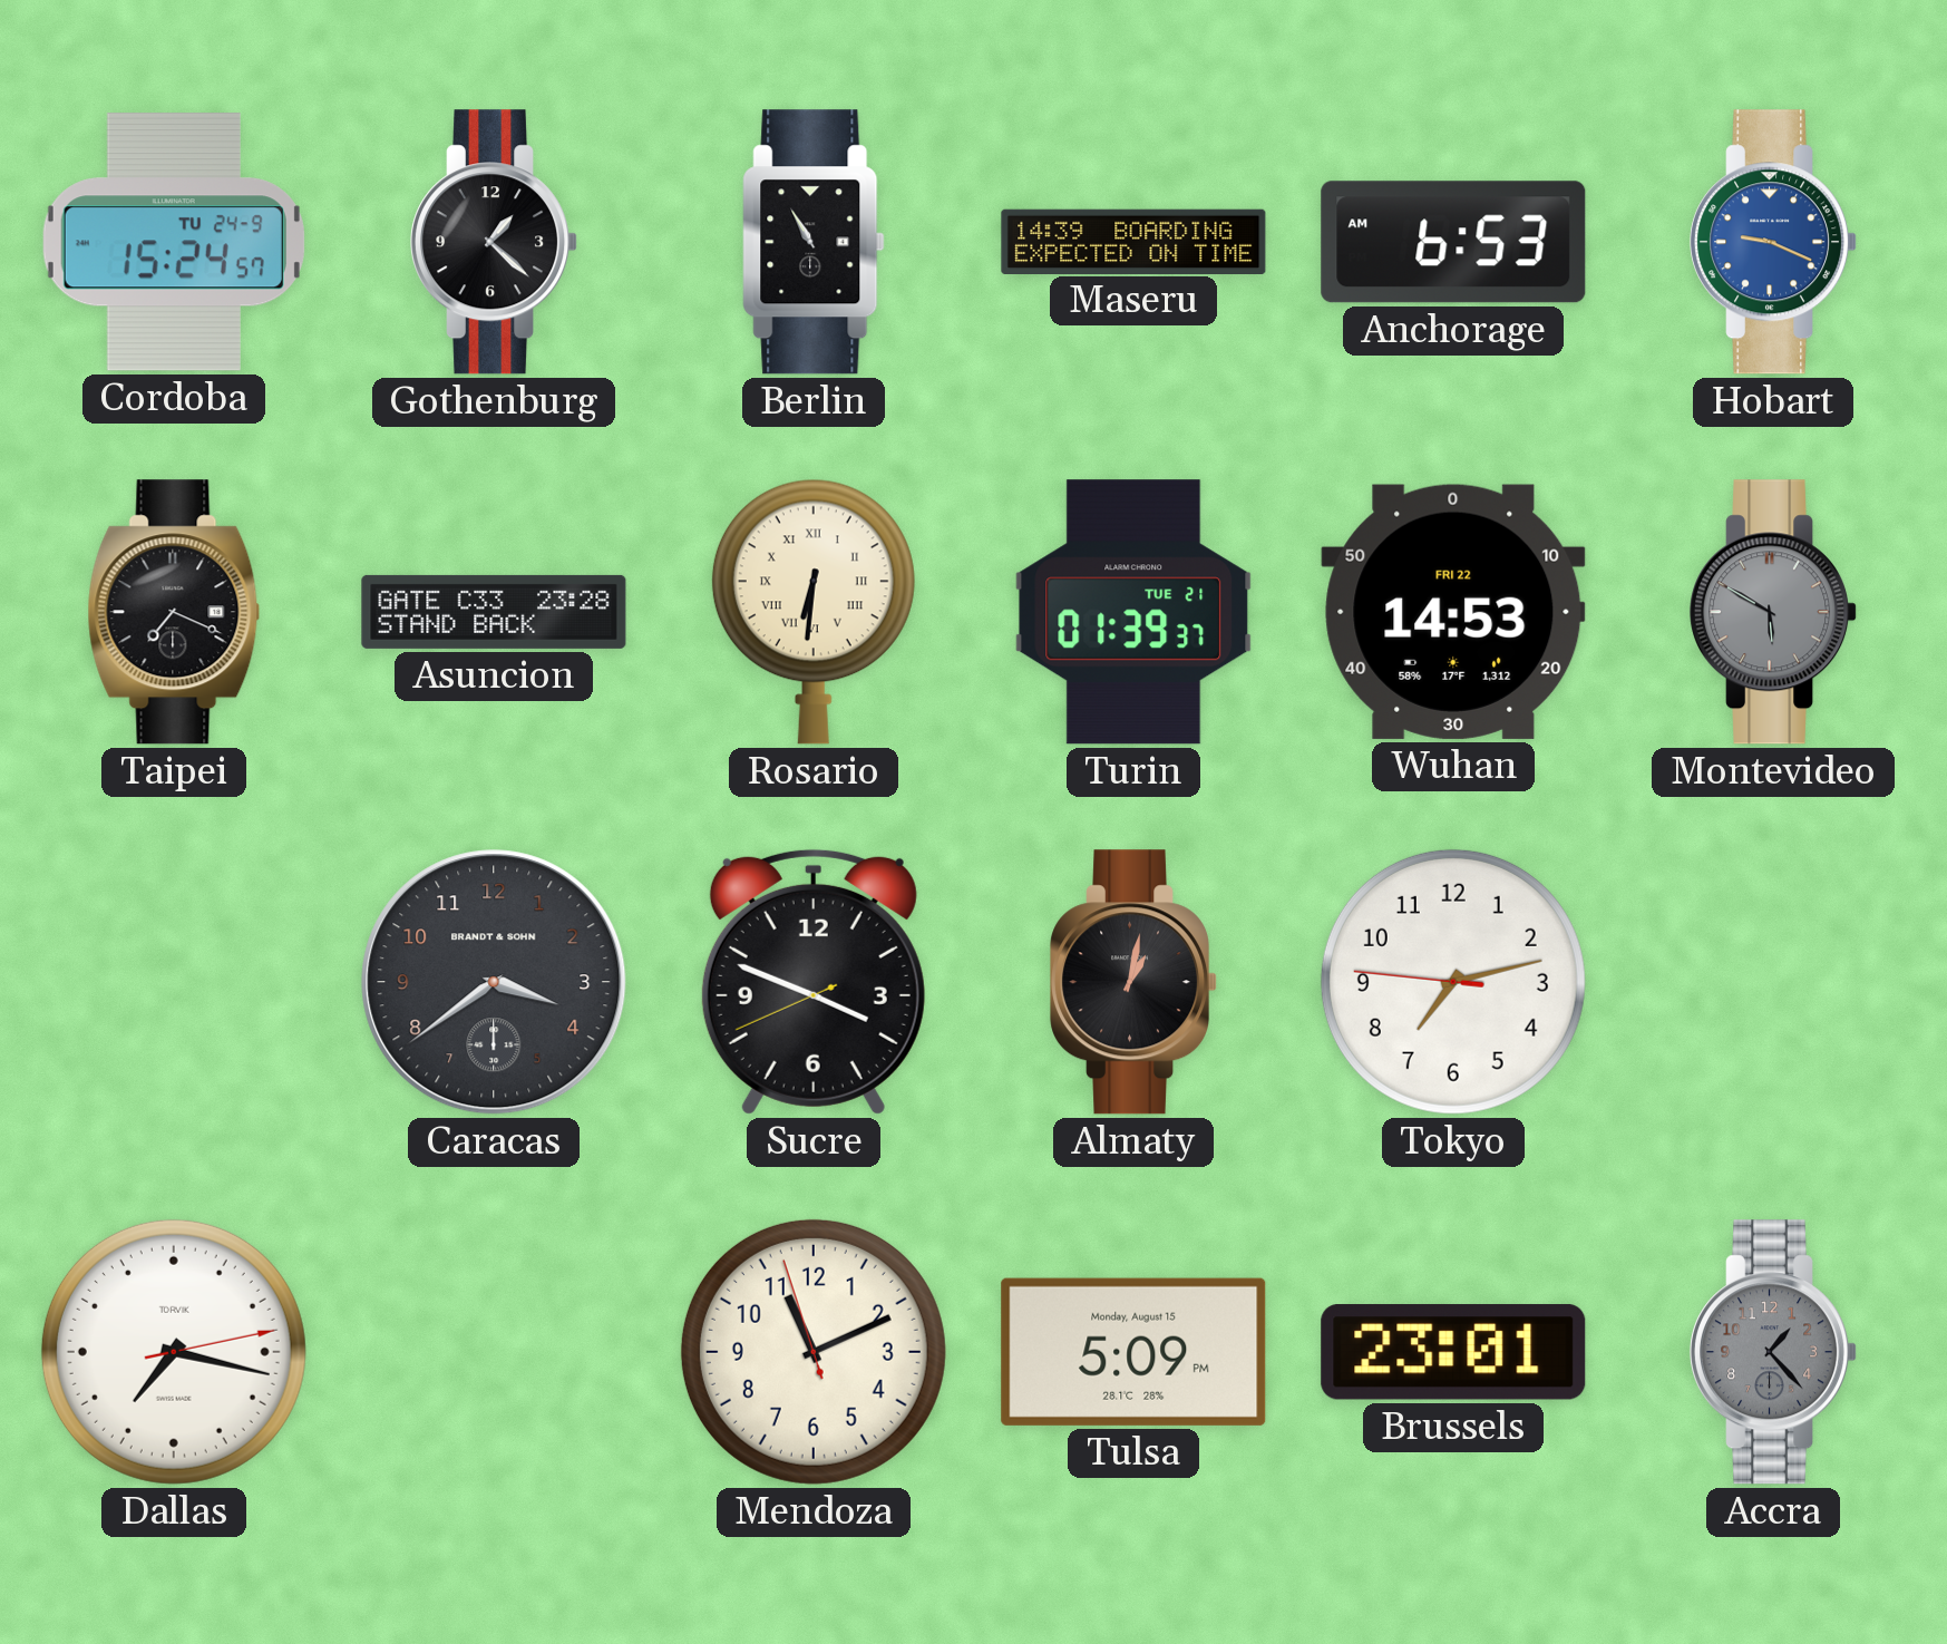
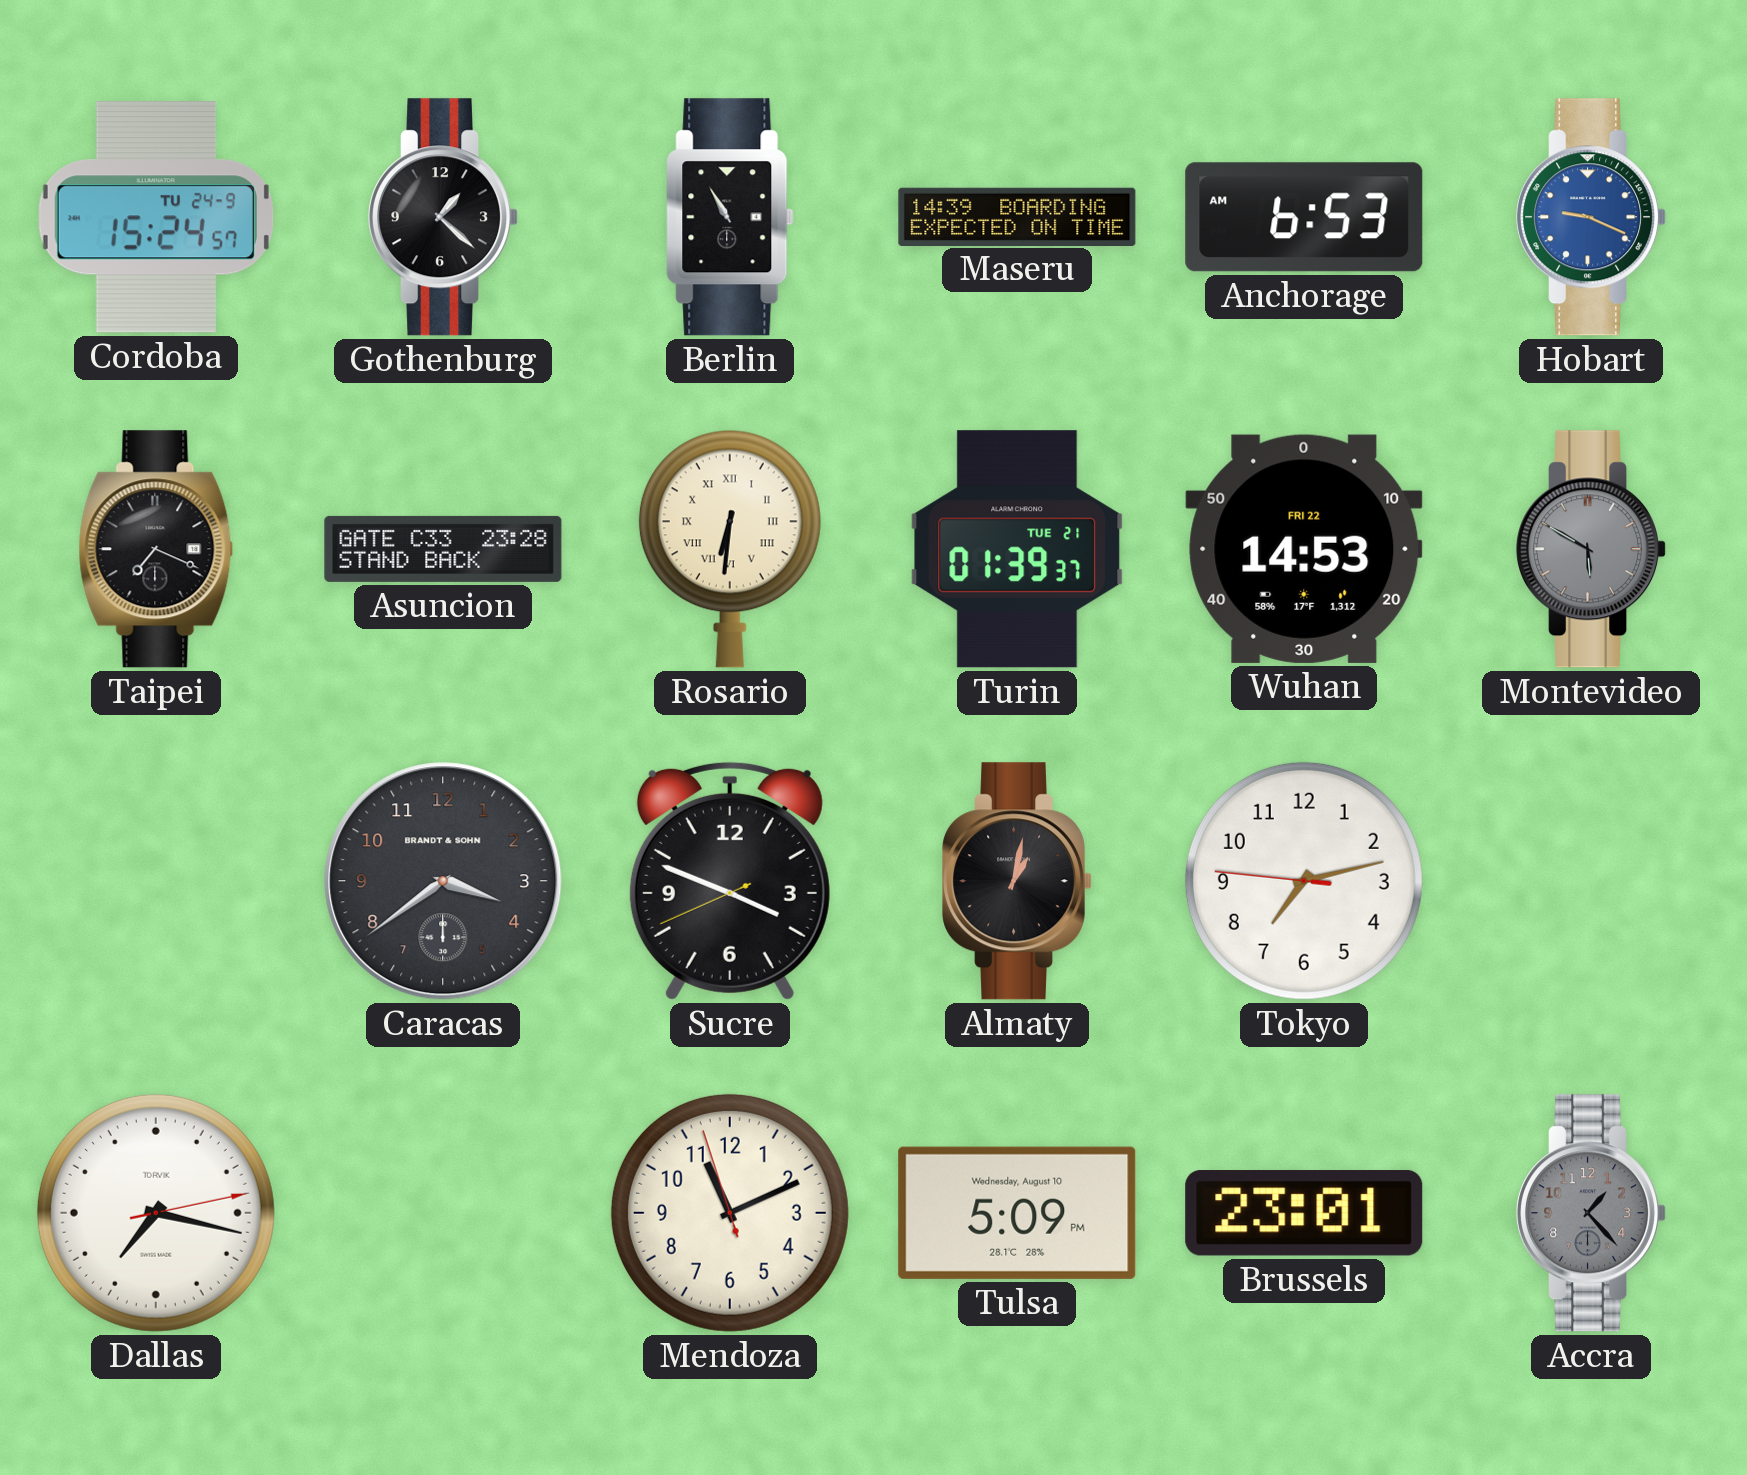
Tulsa date: Monday, August 15 -> Wednesday, August 10 (1017, 1213)
